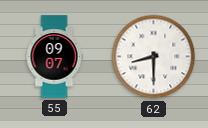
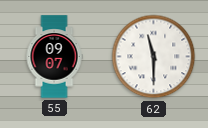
62: 8:30 -> 11:30 (154, 57)
